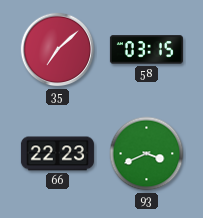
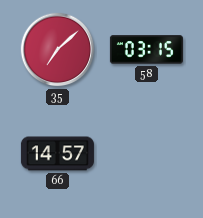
66: 22:23 -> 14:57 (57, 154)
93: 3:41 -> none (147, 154)
